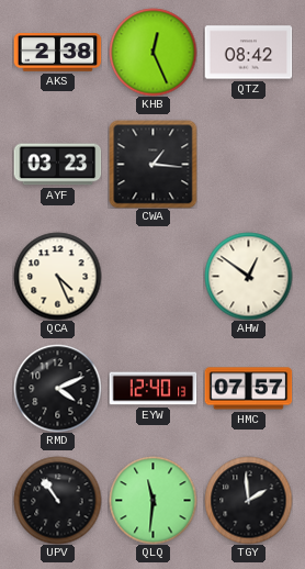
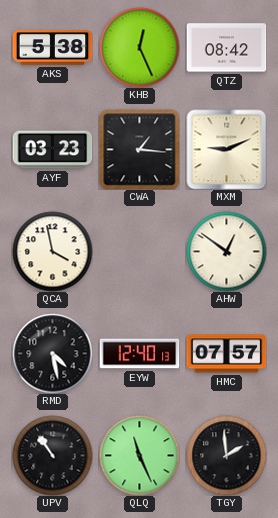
AKS: 2:38 -> 5:38 (52, 48)
MXM: none -> 9:11 (226, 149)
QCA: 4:26 -> 3:58 (52, 251)
RMD: 4:11 -> 4:28 (52, 353)
QLQ: 11:31 -> 11:26 (139, 455)
